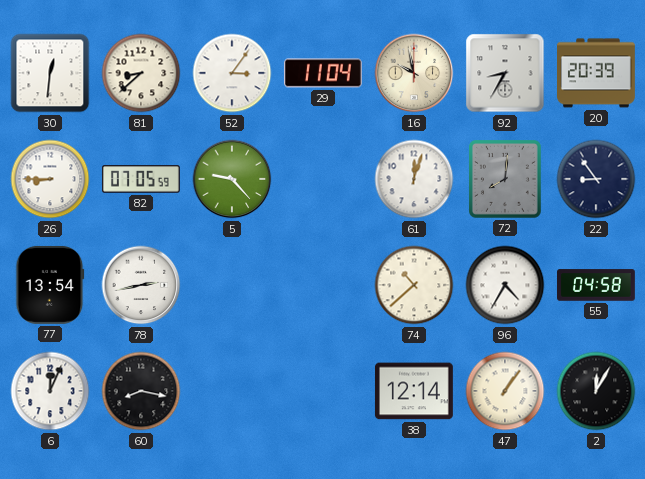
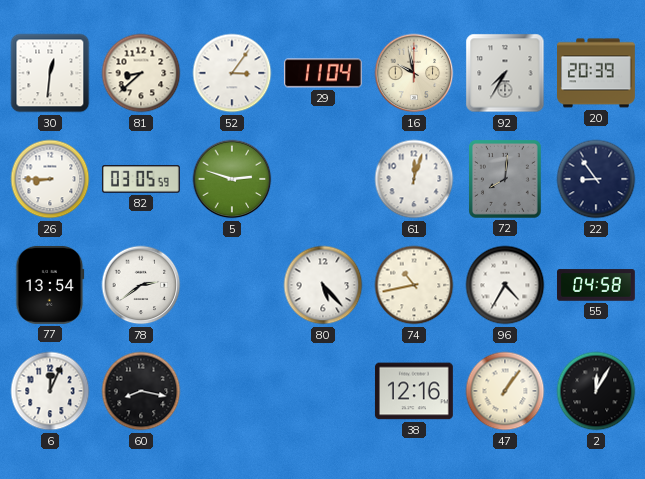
92: 8:35 -> 7:35 (505, 73)
82: 07:05 -> 03:05 (141, 179)
5: 9:23 -> 2:48 (232, 179)
78: 2:43 -> 2:39 (141, 285)
80: none -> 5:23 (323, 285)
74: 10:38 -> 10:43 (414, 285)
38: 12:14 -> 12:16 (414, 391)
